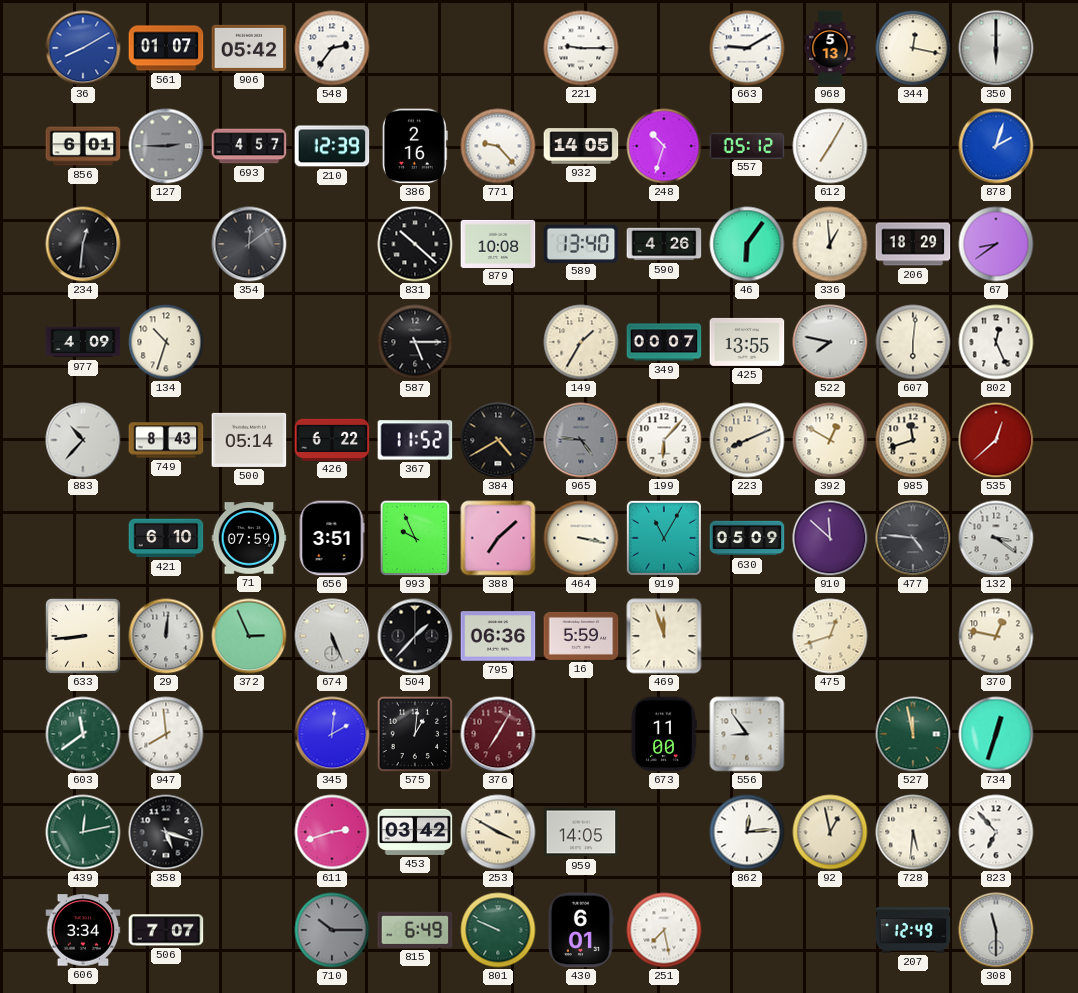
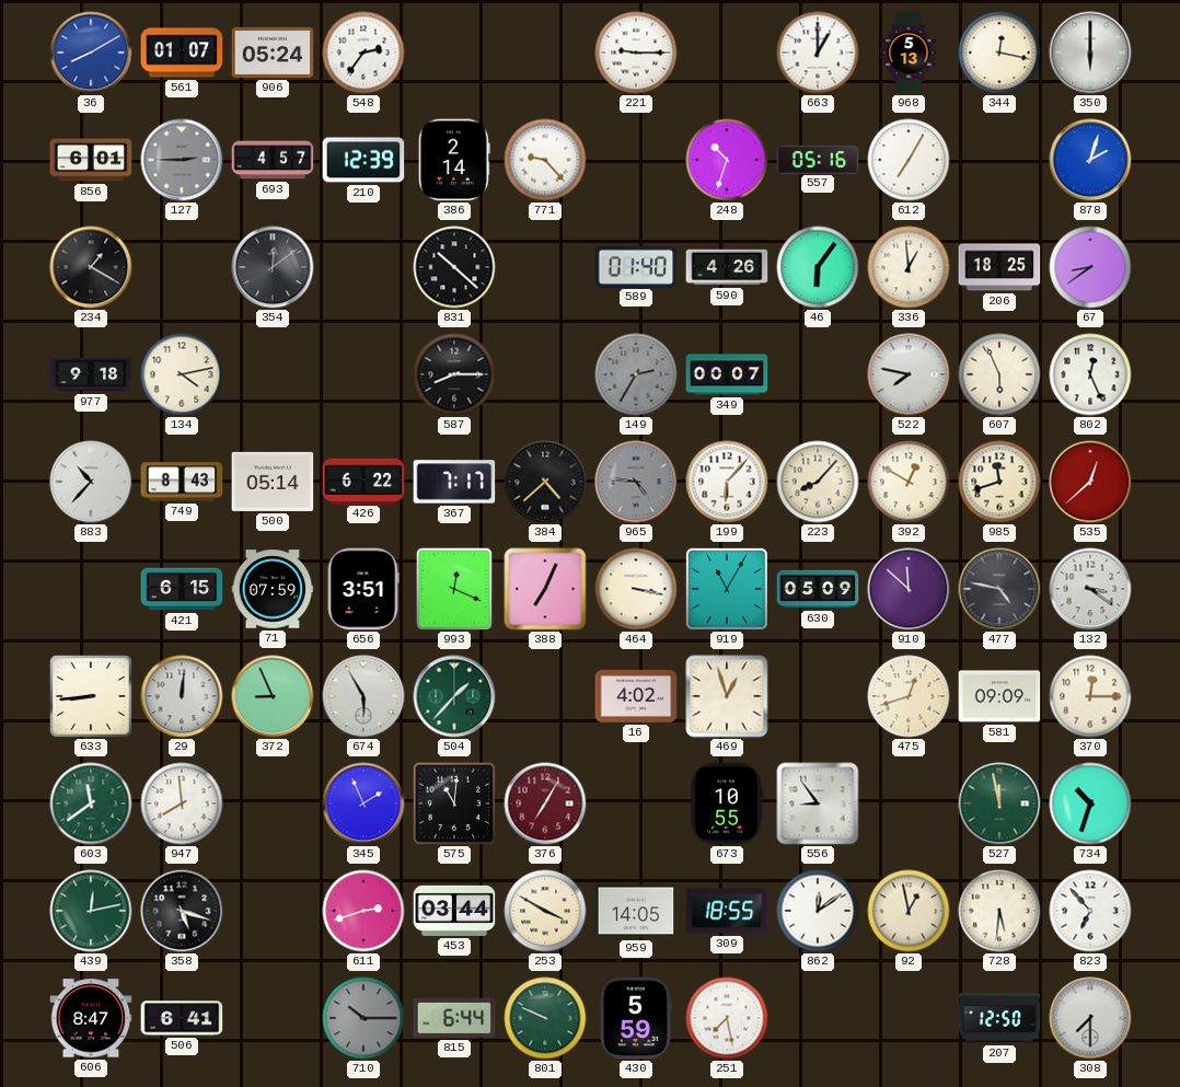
906: 05:42 -> 05:24 (273, 53)
663: 9:10 -> 1:00 (818, 53)
386: 2:16 -> 2:14 (454, 160)
932: 14:05 -> none (581, 146)
557: 05:12 -> 05:16 (818, 159)
234: 12:31 -> 1:20 (91, 267)
879: 10:08 -> none (498, 243)
589: 13:40 -> 01:40 (636, 266)
206: 18:29 -> 18:25 (999, 267)
977: 4:09 -> 9:18 (91, 374)
134: 10:33 -> 4:13 (182, 374)
587: 5:15 -> 8:15 (454, 374)
149: 1:35 -> 2:35 (636, 374)
149 dial: cream -> grey (636, 374)
425: 13:55 -> none (747, 342)
607: 6:01 -> 5:56 (999, 374)
367: 11:52 -> 7:17 (454, 482)
384: 4:40 -> 4:38 (545, 482)
223: 8:11 -> 8:07 (818, 482)
421: 6:10 -> 6:15 (182, 589)
993: 9:56 -> 12:19 (454, 589)
388: 7:08 -> 7:04 (545, 589)
477: 4:46 -> 4:47 (999, 589)
372: 2:56 -> 8:56 (273, 696)
674: 5:26 -> 5:55 (363, 696)
504 dial: black -> green (454, 696)
795: 06:36 -> none (498, 636)
16: 5:59 -> 4:02 (636, 696)
469: 11:57 -> 12:57 (727, 696)
581: none -> 09:09 (999, 696)
370: 12:47 -> 12:15 (1090, 696)
345: 2:01 -> 1:56 (363, 803)
575: 1:01 -> 11:01 (454, 803)
673: 11:00 -> 10:55 (727, 803)
734: 12:33 -> 10:33 (1090, 803)
453: 03:42 -> 03:44 (454, 911)
309: none -> 18:55 (727, 911)
862: 12:14 -> 12:09 (818, 911)
606: 3:34 -> 8:47 (91, 1018)
506: 7:07 -> 6:41 (182, 1018)
815: 6:49 -> 6:44 (454, 1018)
430: 6:01 -> 5:59 (635, 1018)
207: 12:49 -> 12:50 (999, 1018)
308: 11:30 -> 7:30 (1090, 1018)
